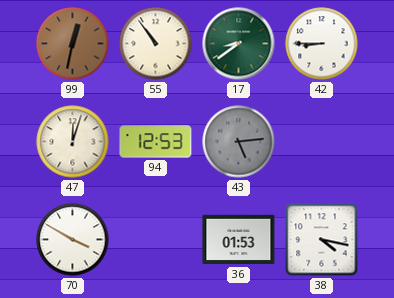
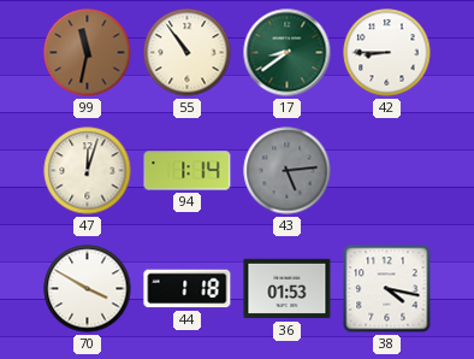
99: 12:32 -> 11:32 (88, 53)
94: 12:53 -> 1:14 (188, 171)
44: none -> 1:18 (188, 289)
